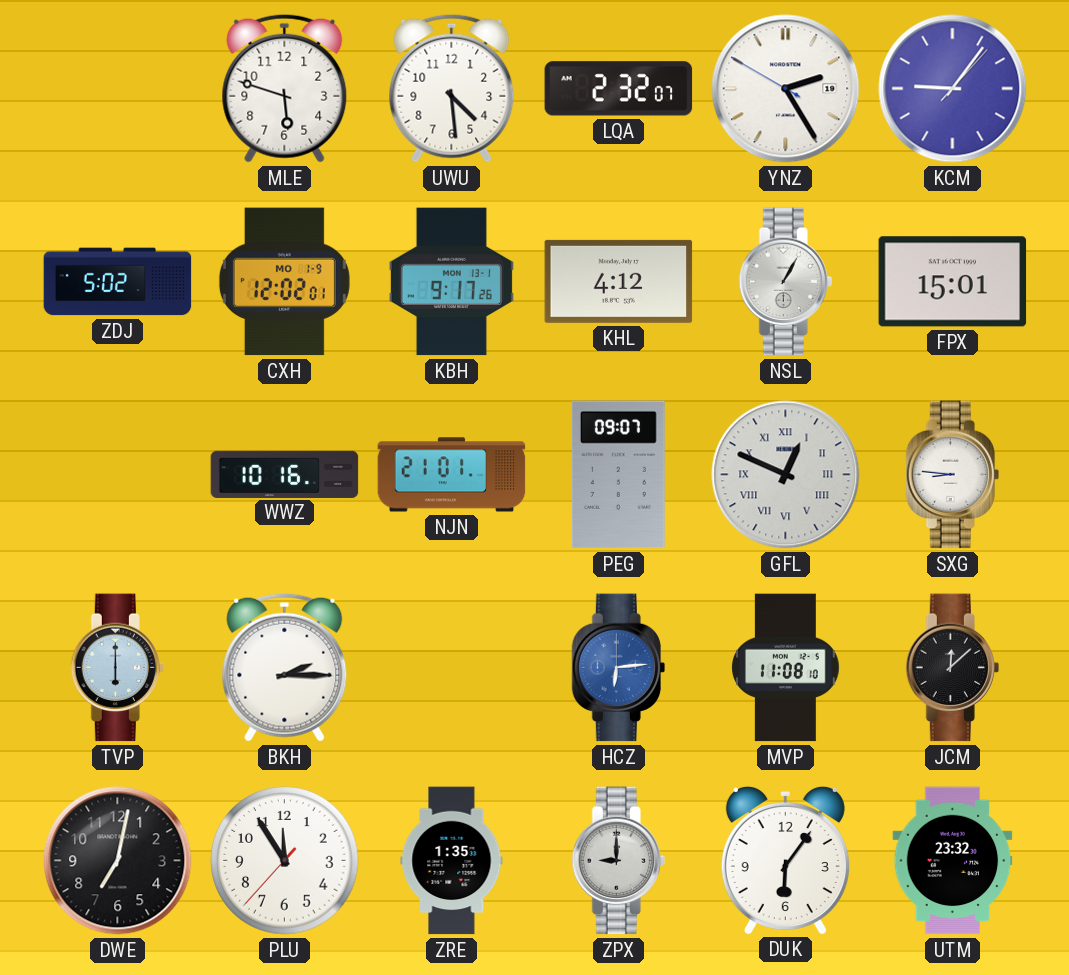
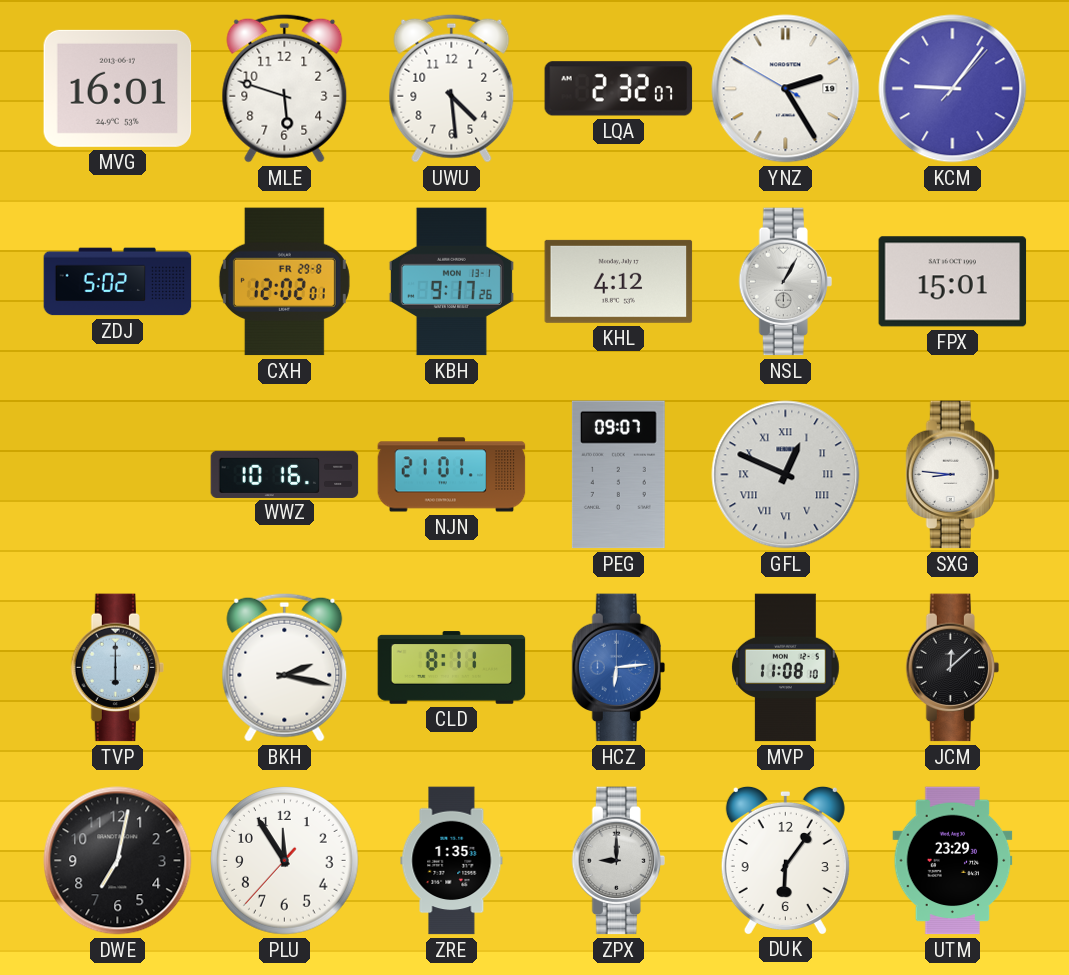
MVG: none -> 16:01 (118, 88)
CXH date: MO 1-9 -> FR 29-8 (284, 282)
BKH: 2:15 -> 2:17 (285, 667)
CLD: none -> 8:11 (452, 668)
UTM: 23:32 -> 23:29 (953, 861)
